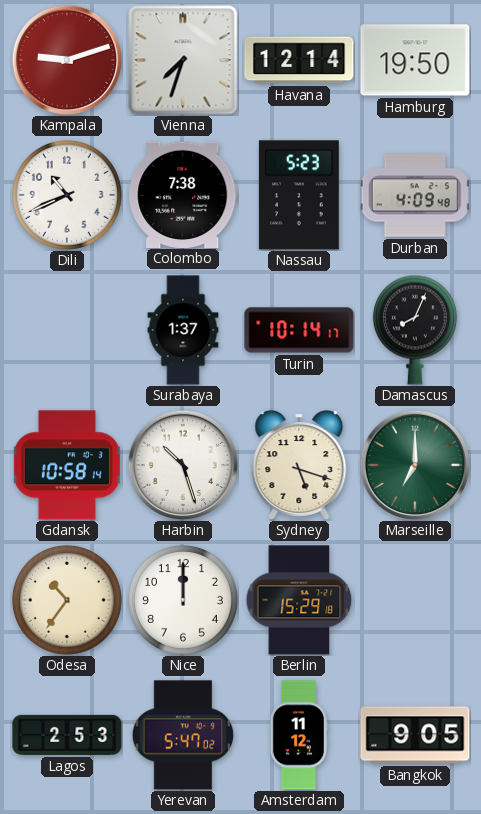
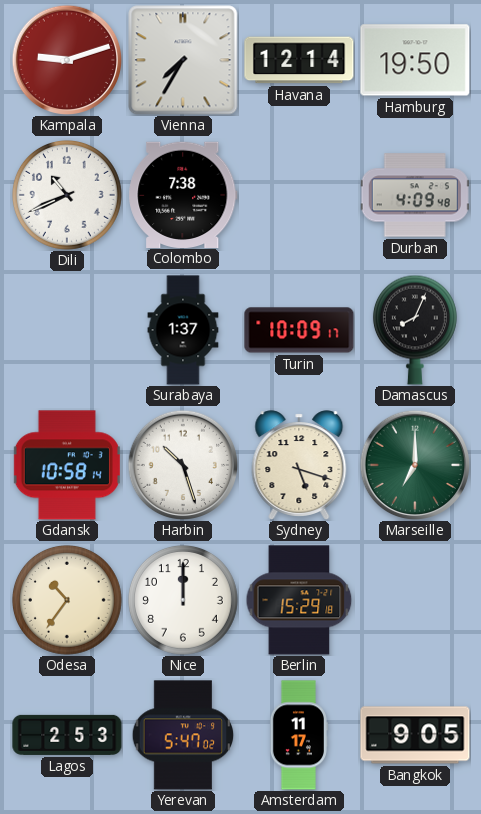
Vienna: 7:33 -> 7:35 (183, 60)
Nassau: 5:23 -> none (299, 195)
Turin: 10:14 -> 10:09 (299, 330)
Amsterdam: 11:12 -> 11:17 (298, 735)
